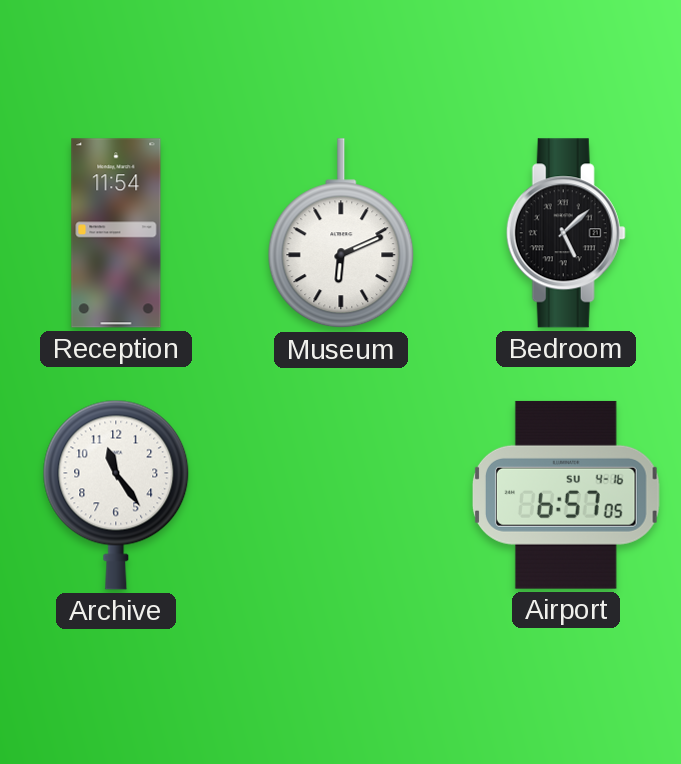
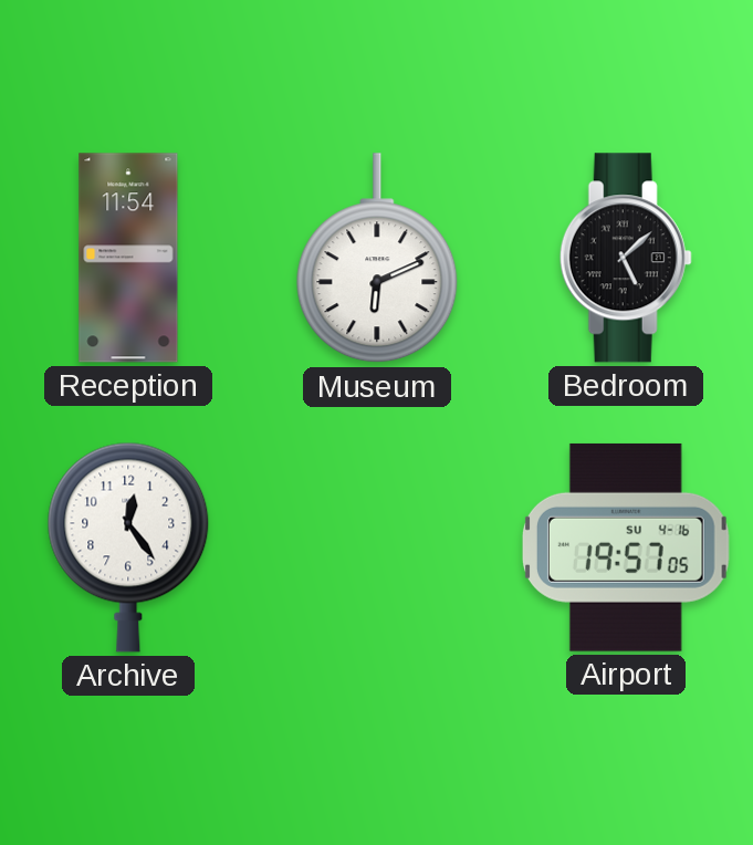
Archive: 11:24 -> 12:24 (128, 547)
Airport: 6:57 -> 19:57 (626, 547)
